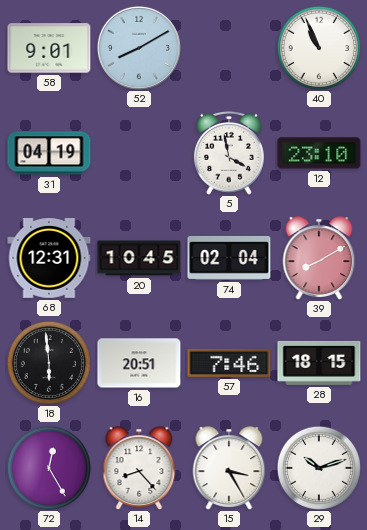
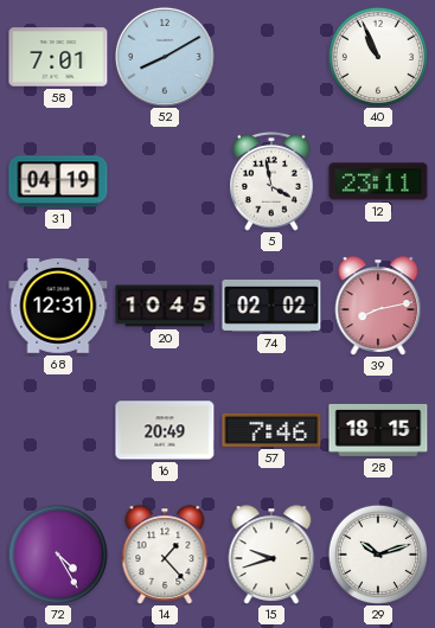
58: 9:01 -> 7:01 (58, 57)
12: 23:10 -> 23:11 (378, 181)
74: 02:04 -> 02:02 (271, 306)
39: 8:10 -> 8:13 (378, 306)
18: 5:59 -> none (49, 363)
16: 20:51 -> 20:49 (165, 430)
72: 12:25 -> 4:25 (58, 555)
14: 8:23 -> 1:23 (165, 555)
15: 3:25 -> 9:42 (271, 555)
